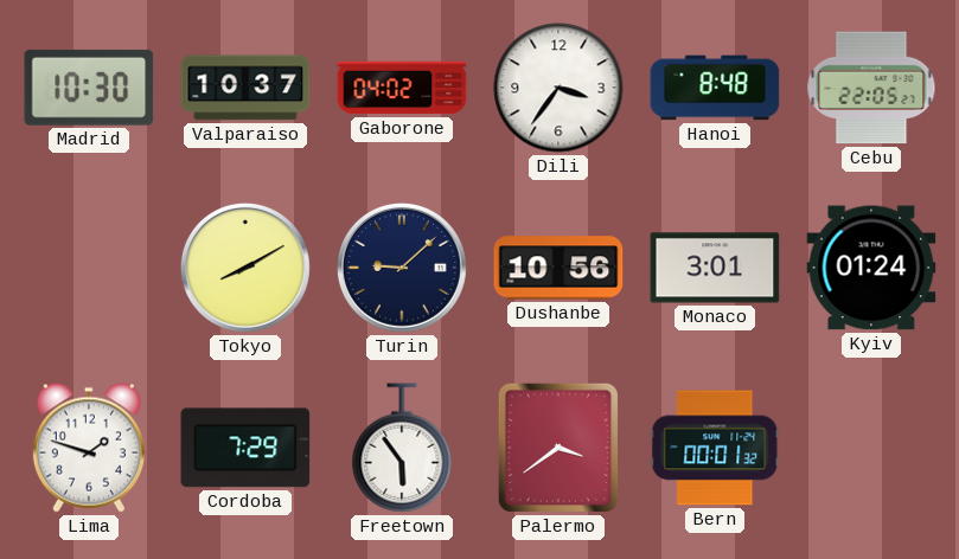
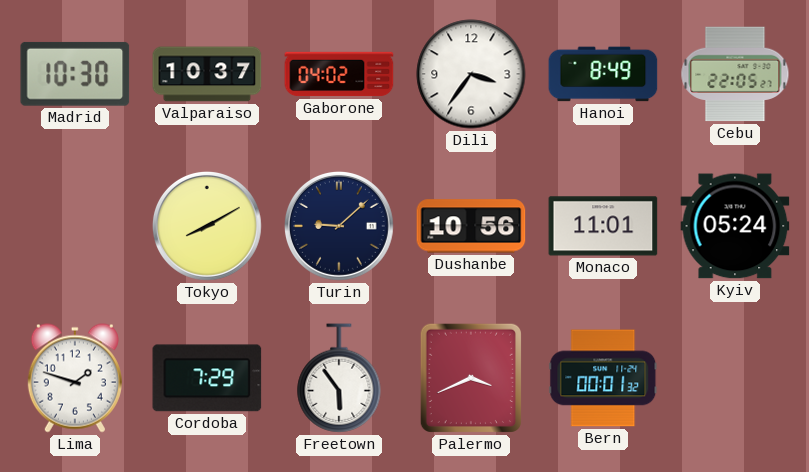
Hanoi: 8:48 -> 8:49 (603, 74)
Monaco: 3:01 -> 11:01 (603, 226)
Kyiv: 01:24 -> 05:24 (735, 226)
Palermo: 3:39 -> 3:41 (471, 378)
